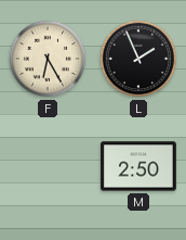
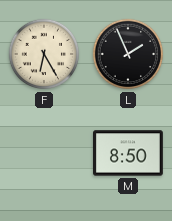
M: 2:50 -> 8:50 (129, 153)
